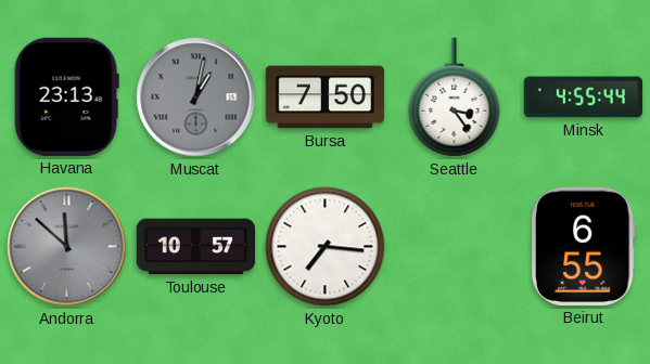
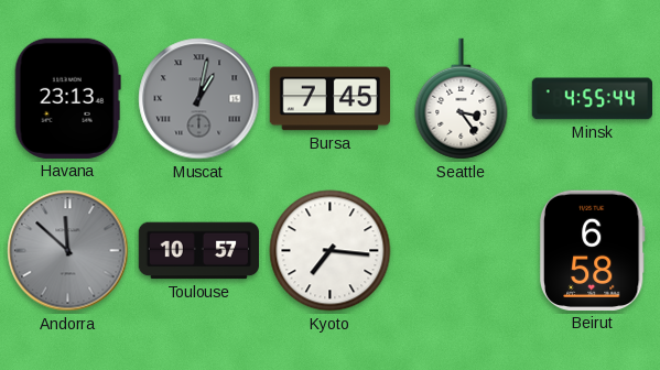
Bursa: 7:50 -> 7:45 (329, 99)
Beirut: 6:55 -> 6:58 (592, 250)
